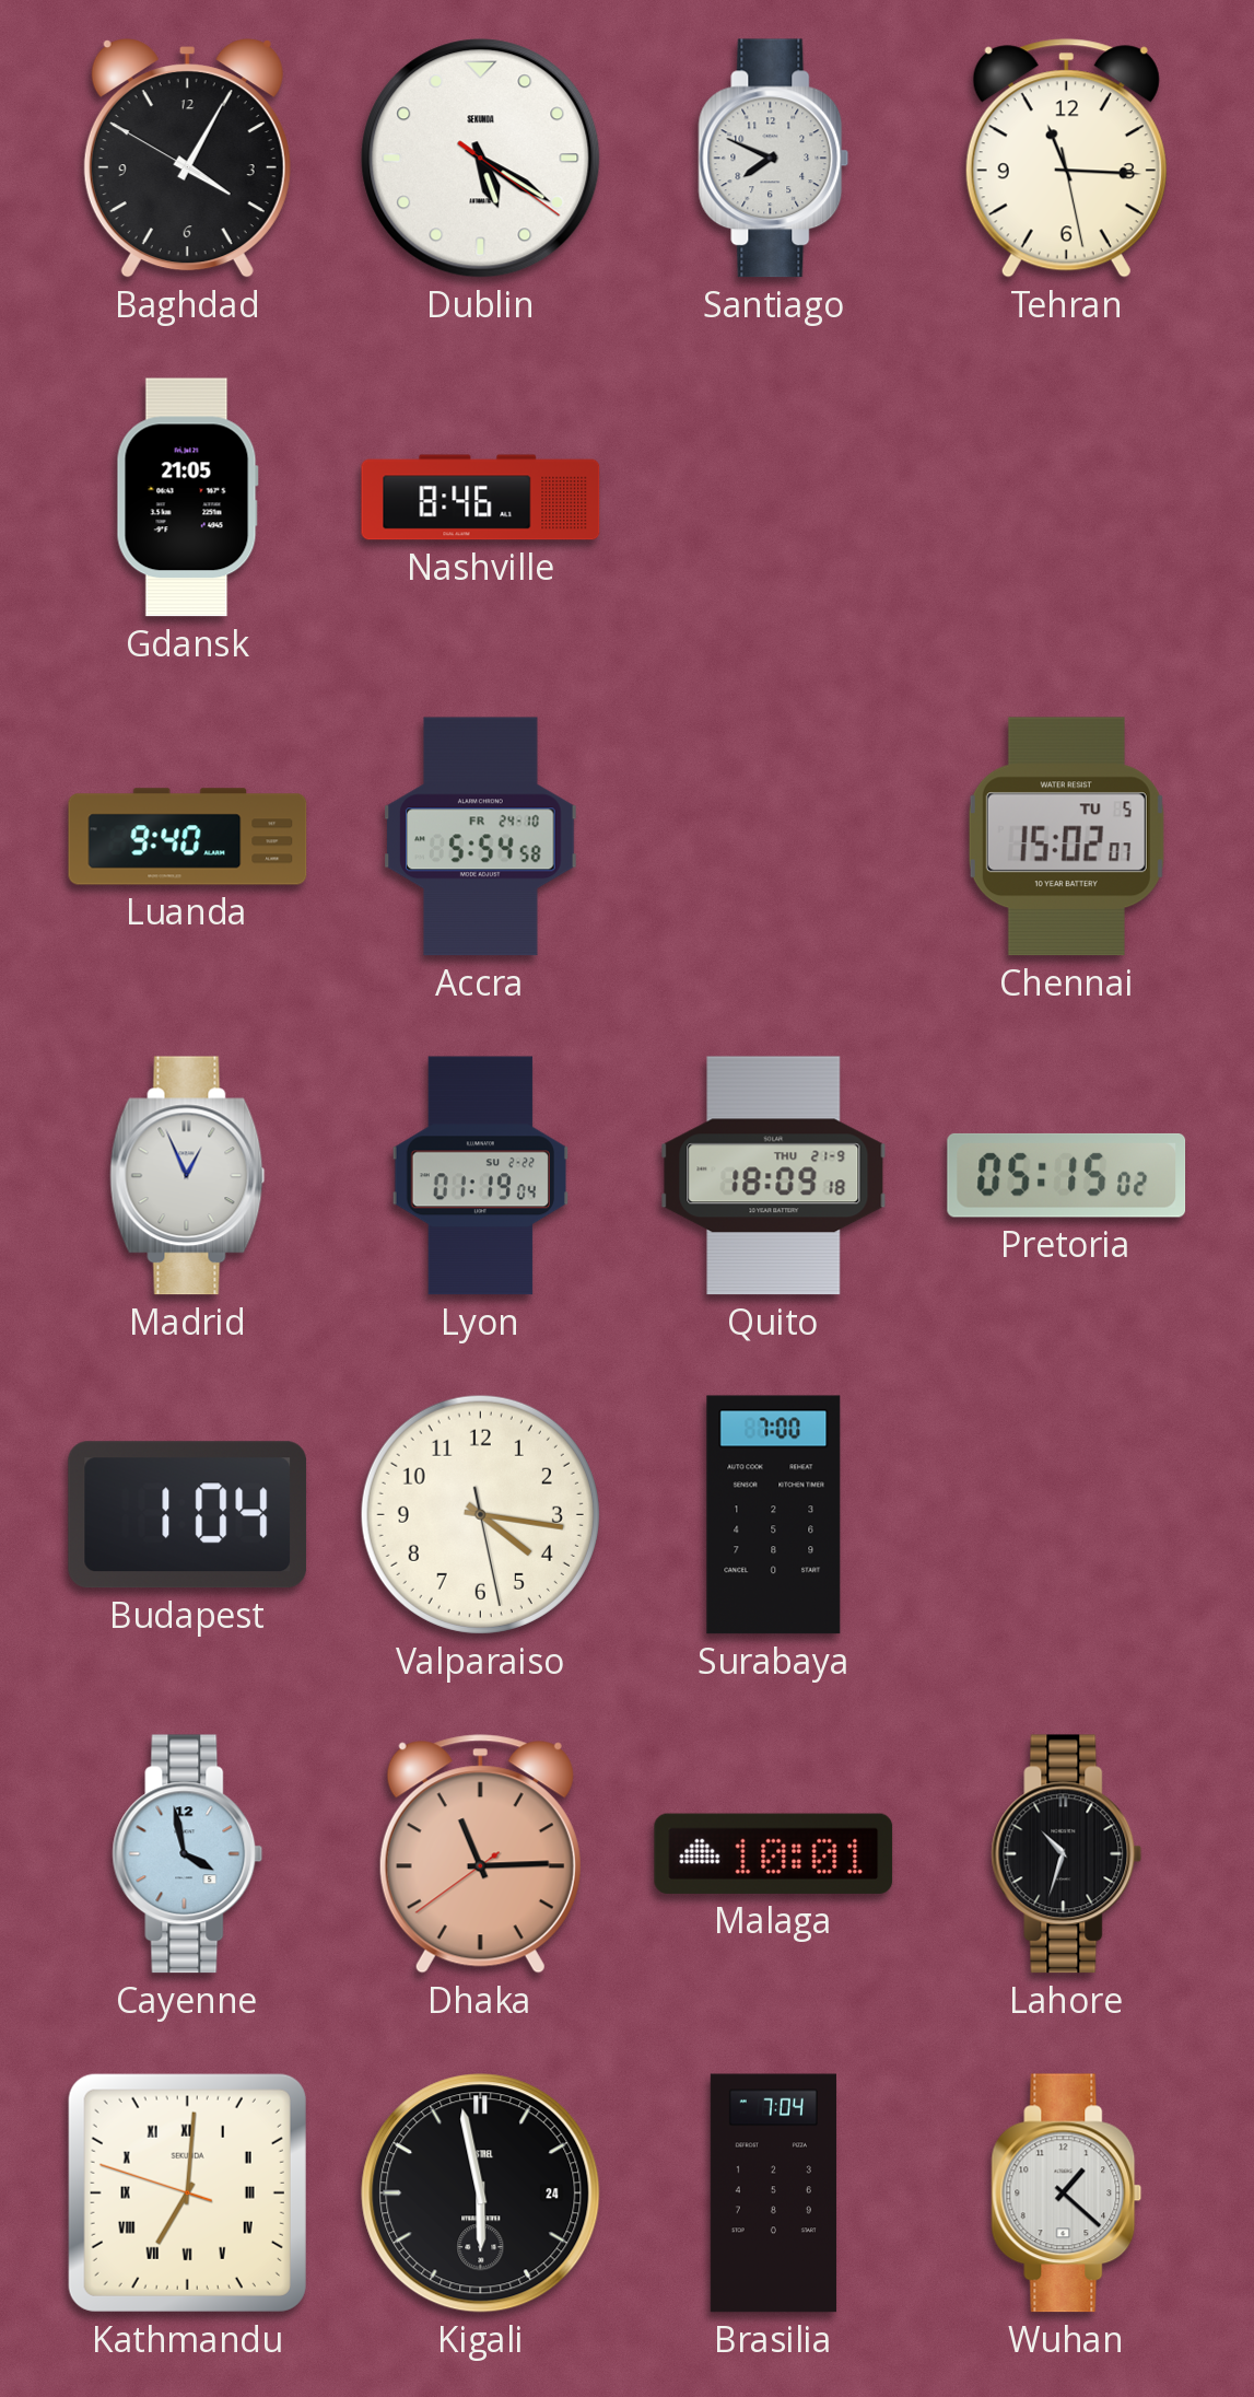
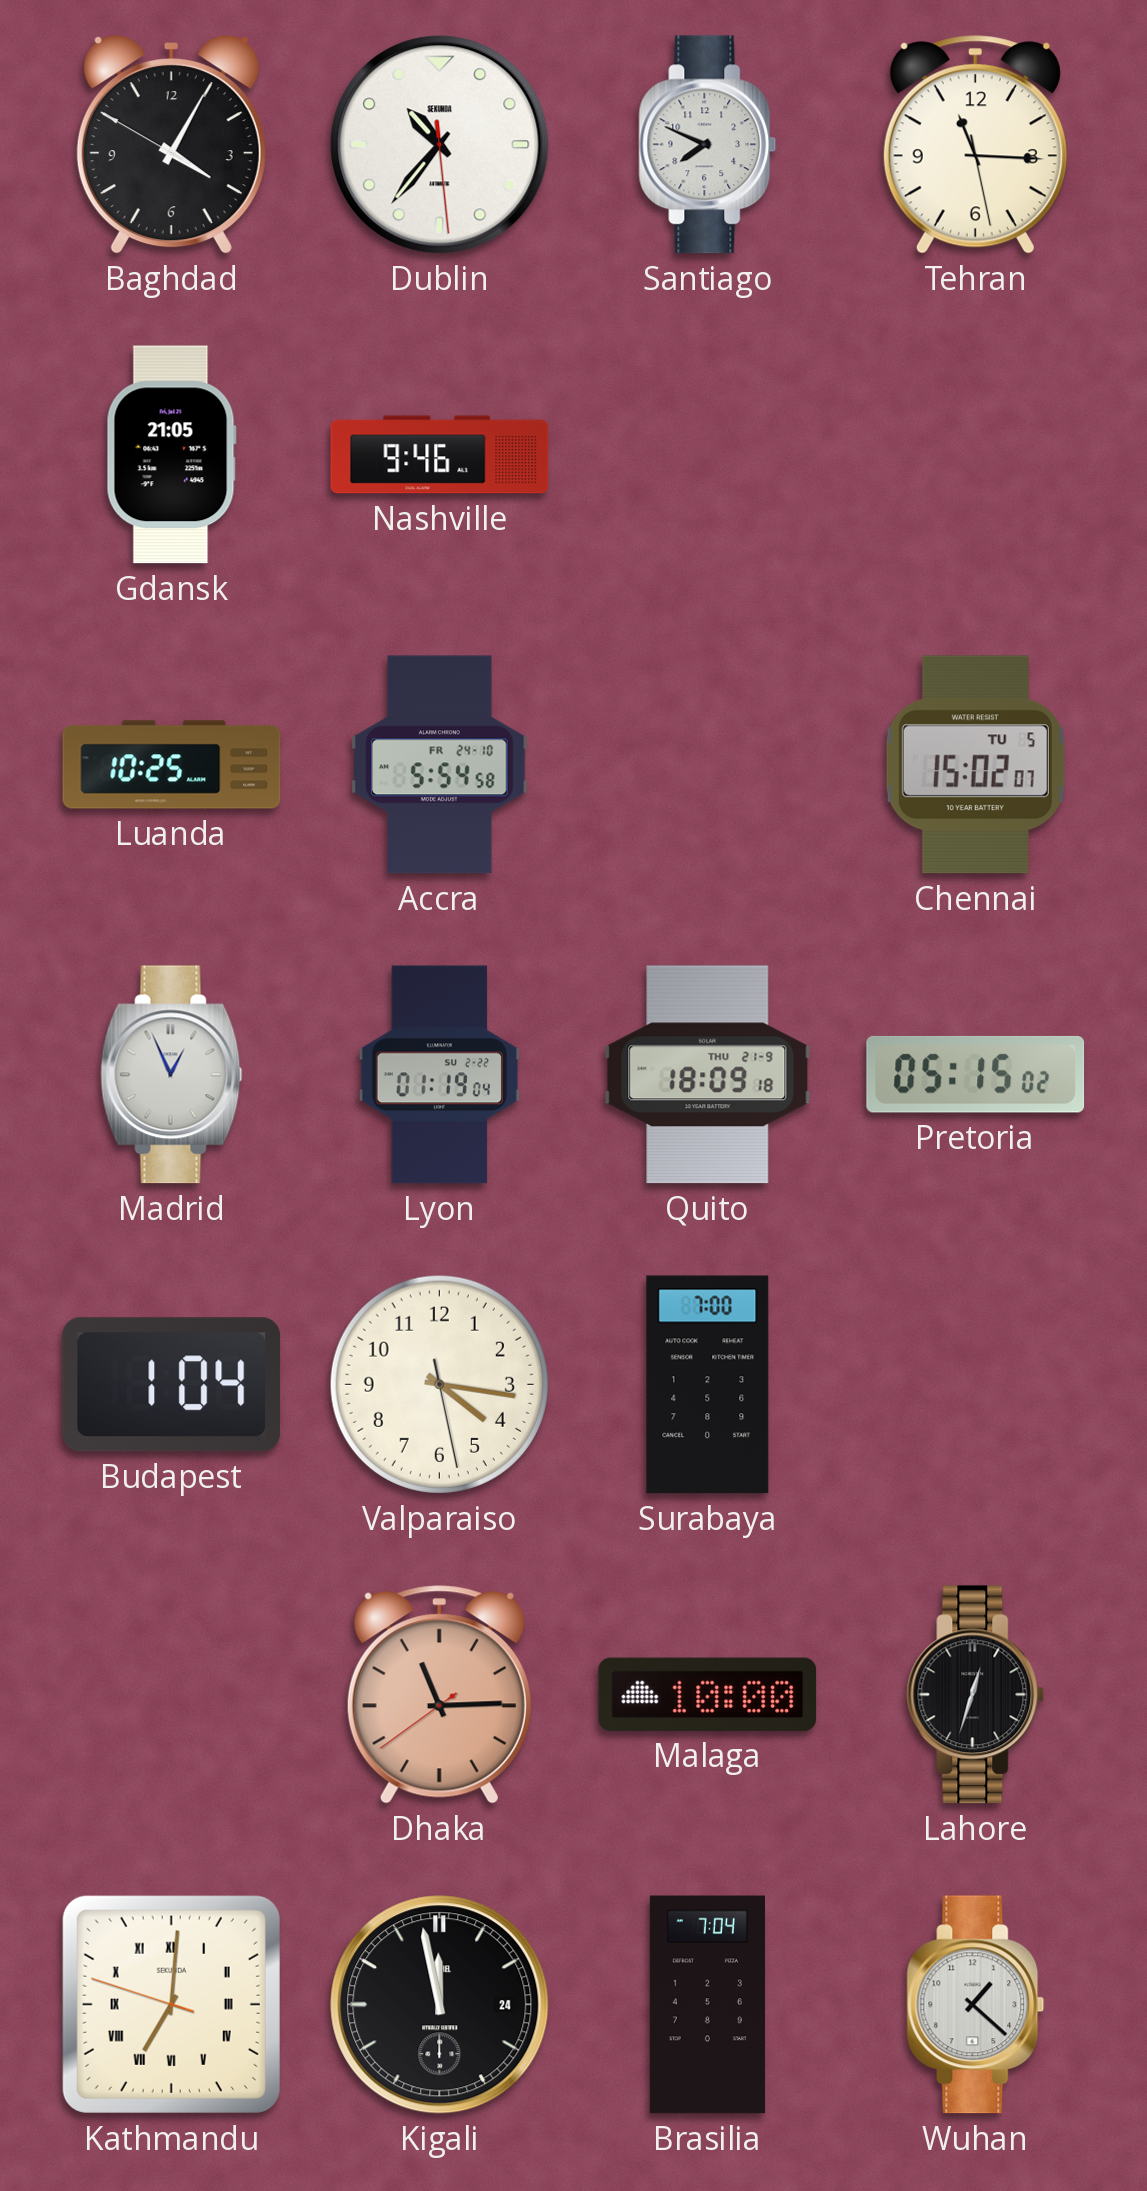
Dublin: 5:20 -> 10:36 (440, 145)
Nashville: 8:46 -> 9:46 (440, 455)
Luanda: 9:40 -> 10:25 (172, 765)
Cayenne: 3:58 -> none (188, 1854)
Malaga: 10:01 -> 10:00 (708, 1694)
Lahore: 10:33 -> 12:33 (976, 1695)
Kigali: 5:58 -> 11:58 (440, 2005)
